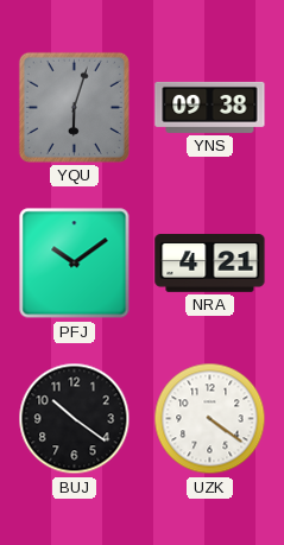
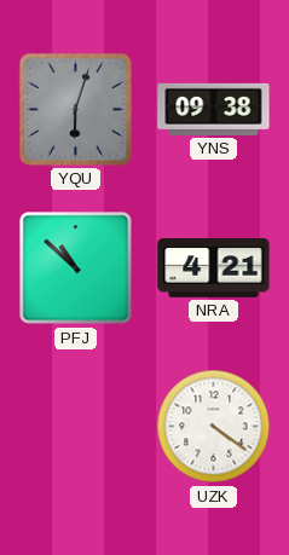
PFJ: 10:09 -> 10:52 (76, 268)
BUJ: 10:21 -> none (75, 419)
